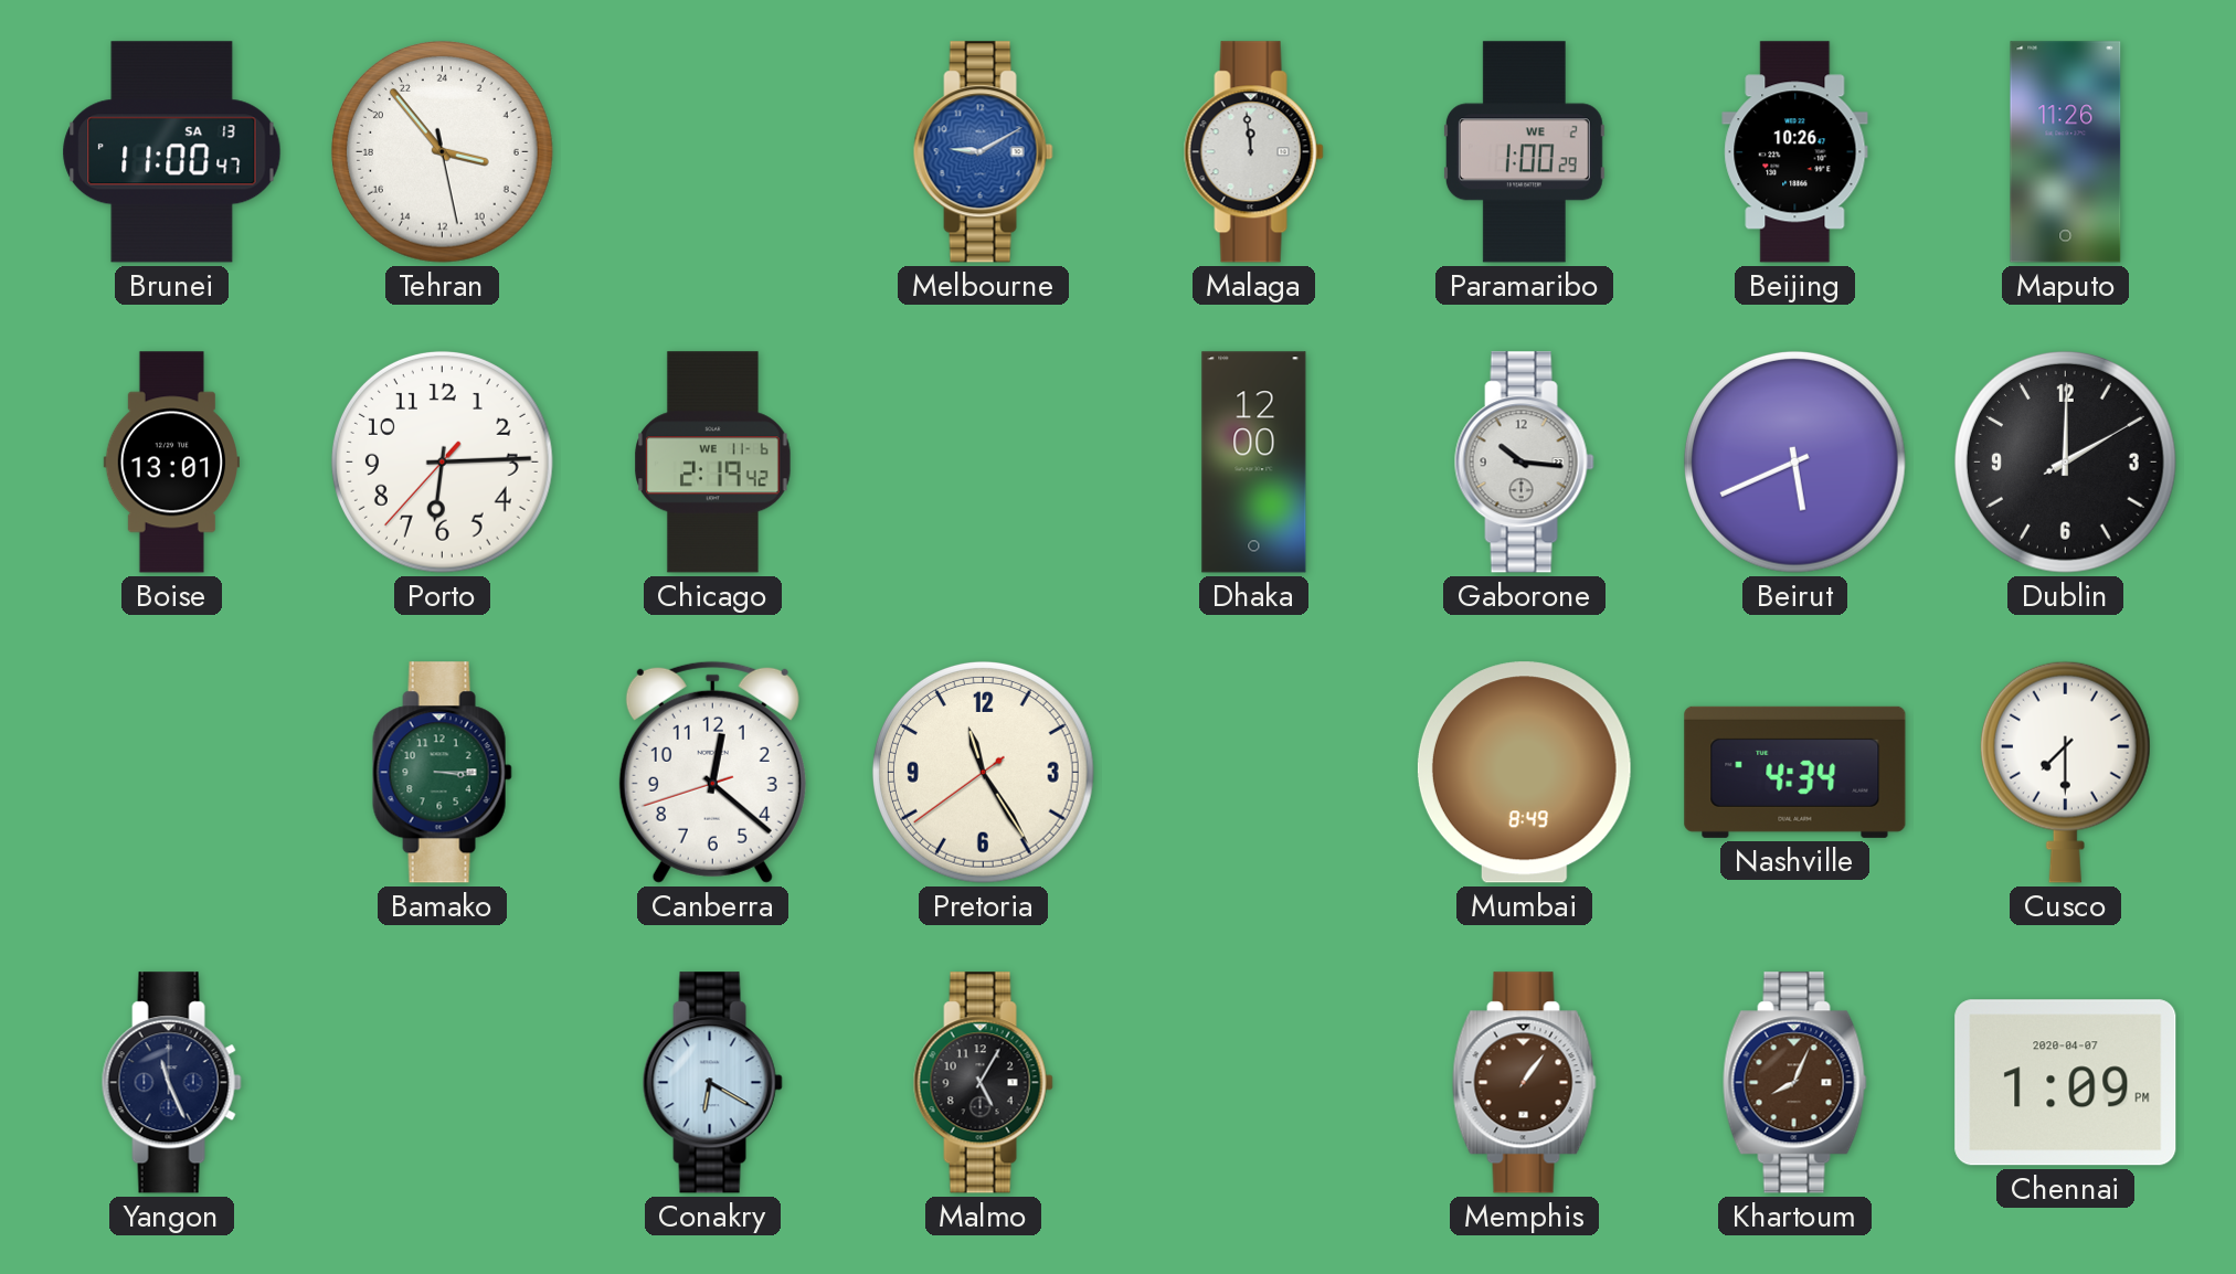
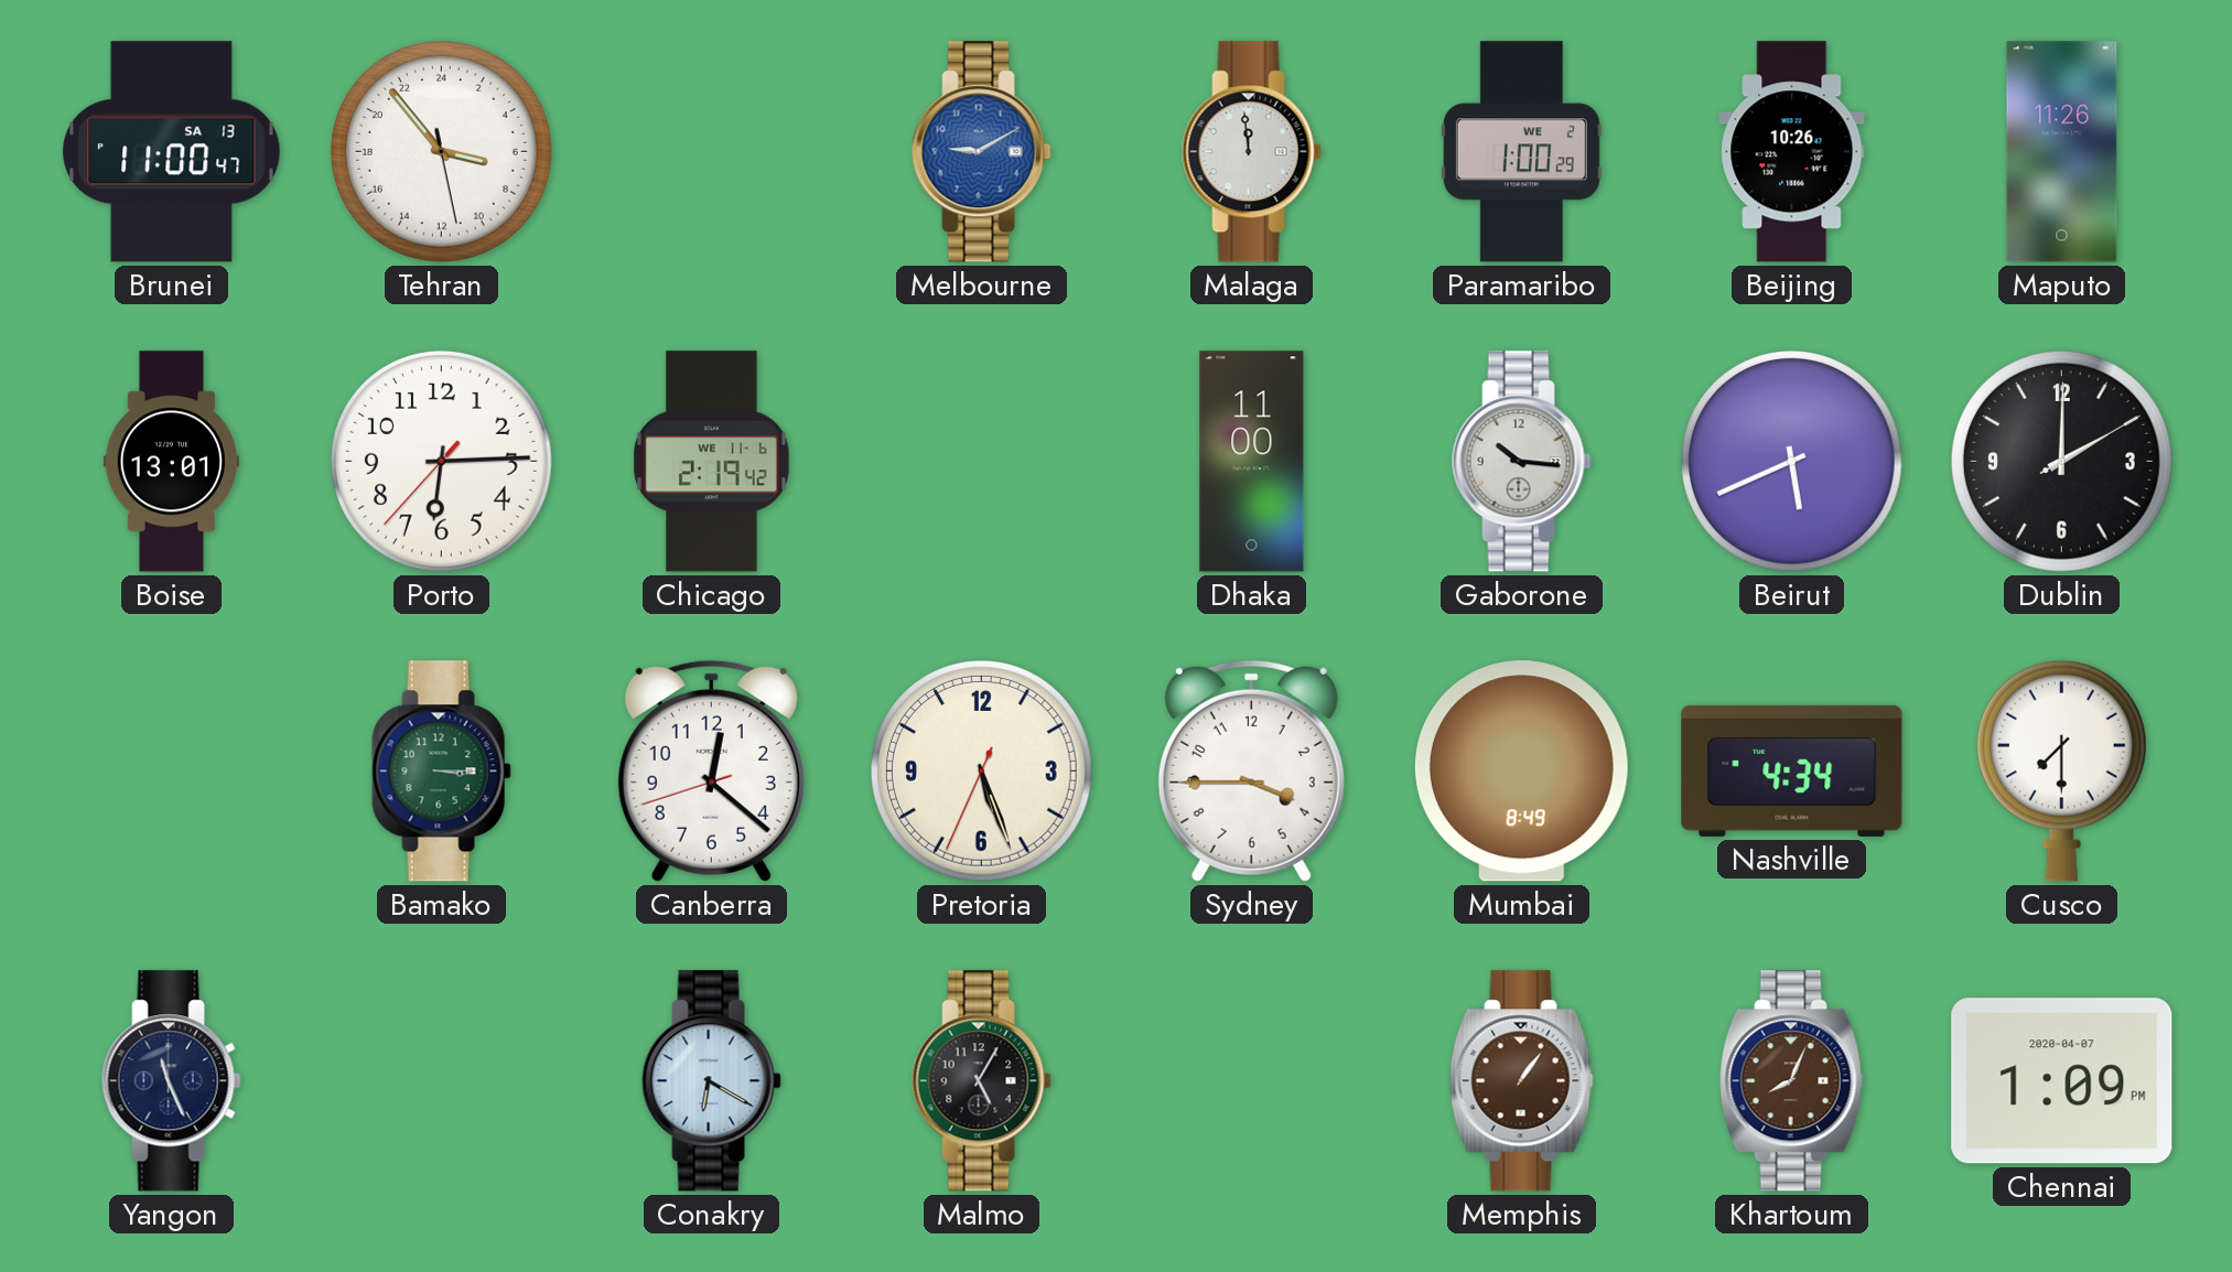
Dhaka: 12:00 -> 11:00 (1252, 462)
Pretoria: 11:24 -> 5:26 (981, 770)
Sydney: none -> 3:45 (1251, 770)
